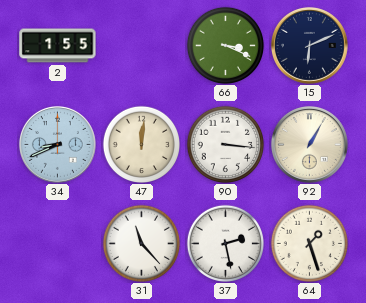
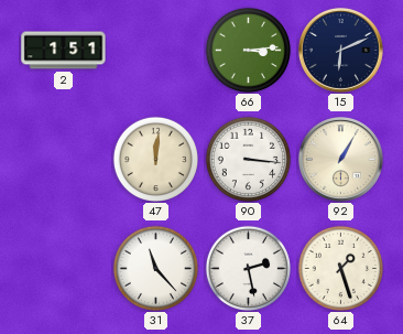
2: 1:55 -> 1:51 (64, 51)
66: 3:19 -> 3:14 (248, 50)
34: 8:41 -> none (57, 144)
